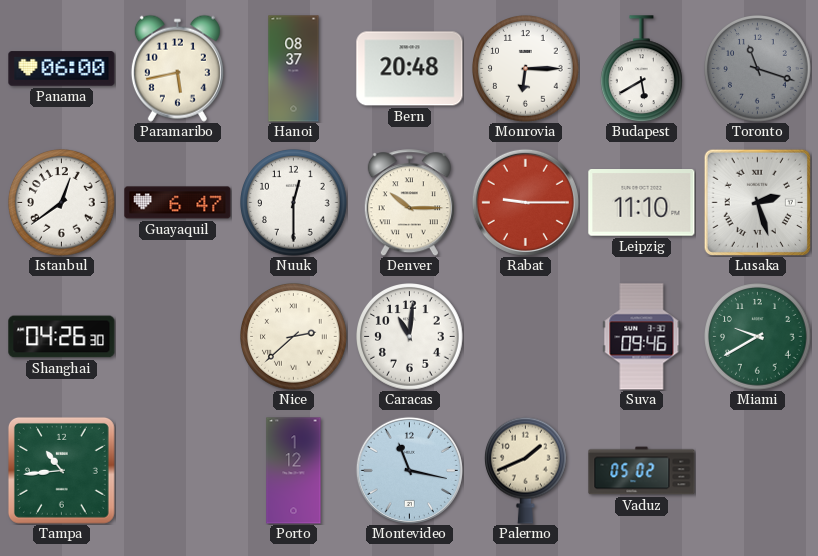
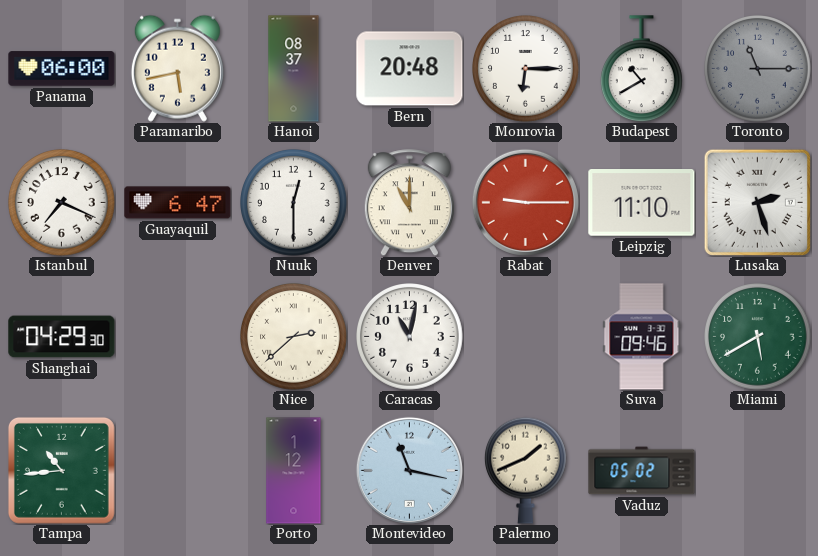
Budapest: 5:40 -> 10:40 (642, 69)
Toronto: 11:18 -> 11:15 (758, 69)
Istanbul: 12:39 -> 7:19 (62, 203)
Denver: 10:15 -> 11:00 (409, 203)
Shanghai: 04:26 -> 04:29 (62, 337)
Caracas: 11:01 -> 11:02 (410, 337)
Miami: 9:40 -> 5:40 (758, 337)
